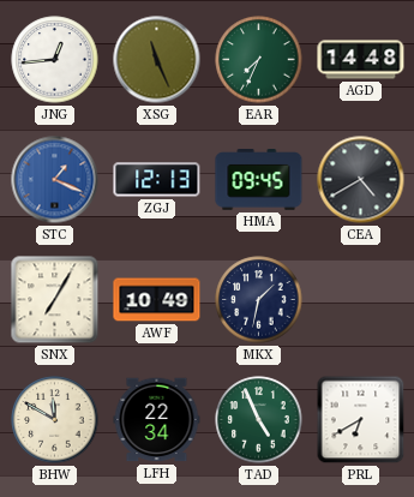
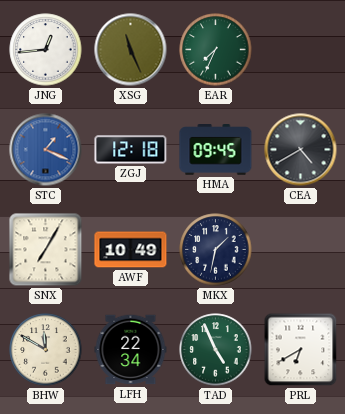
AGD: 14:48 -> none (361, 60)
ZGJ: 12:13 -> 12:18 (131, 150)
